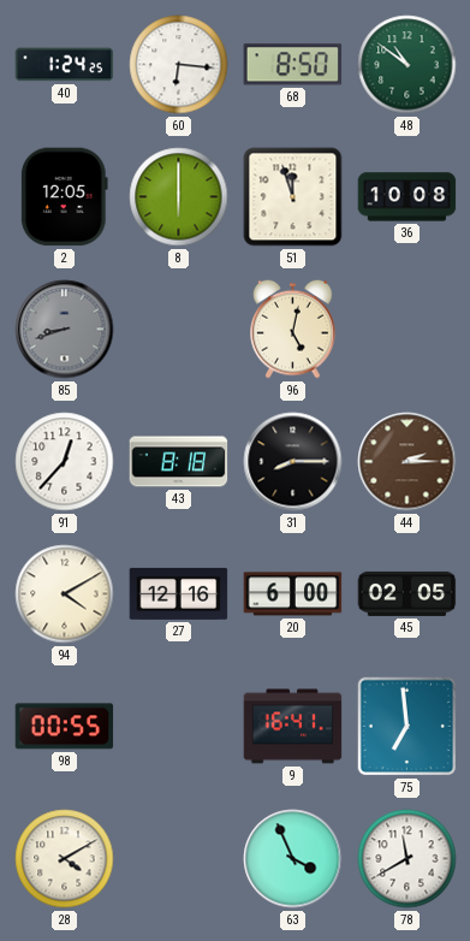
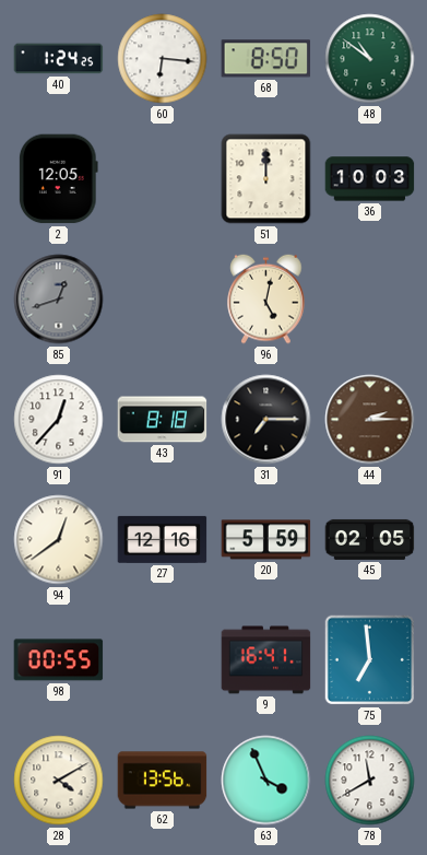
8: 6:00 -> none (179, 197)
51: 11:57 -> 12:00 (266, 179)
36: 10:08 -> 10:03 (370, 179)
85: 8:42 -> 12:42 (59, 300)
31: 8:15 -> 7:15 (266, 420)
94: 4:10 -> 12:39 (59, 540)
20: 6:00 -> 5:59 (266, 540)
62: none -> 13:56 (163, 781)
